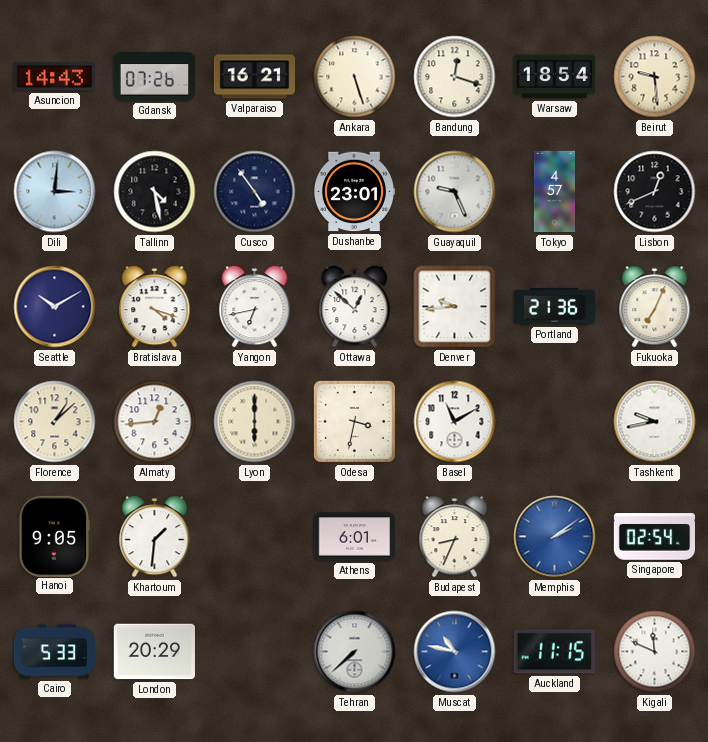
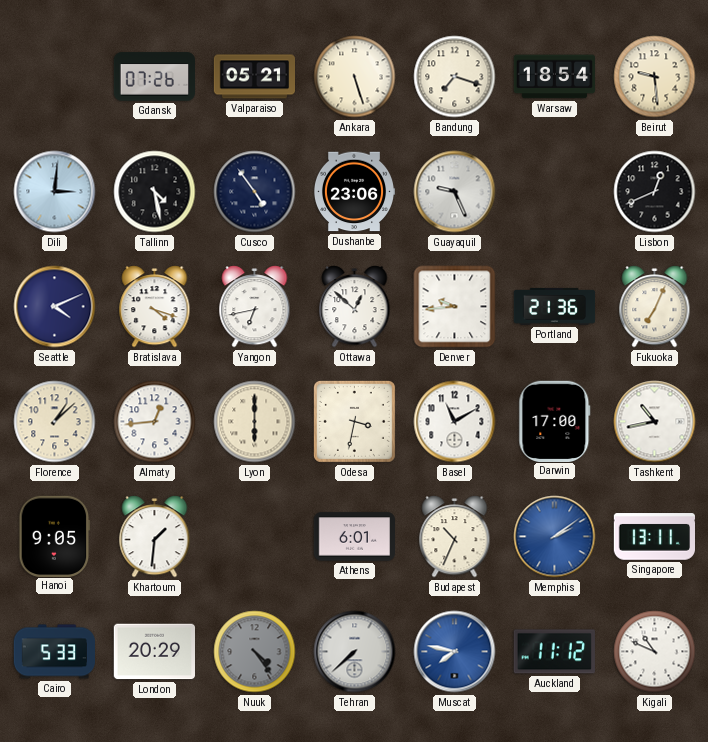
Asuncion: 14:43 -> none (54, 77)
Valparaiso: 16:21 -> 05:21 (255, 77)
Bandung: 12:18 -> 7:18 (455, 77)
Dushanbe: 23:01 -> 23:06 (354, 192)
Tokyo: 4:57 -> none (555, 192)
Seattle: 10:10 -> 4:11 (55, 307)
Darwin: none -> 17:00 (555, 421)
Tashkent: 9:43 -> 10:43 (655, 422)
Budapest: 8:34 -> 10:34 (455, 537)
Singapore: 02:54 -> 13:11 (654, 537)
Nuuk: none -> 4:24 (255, 652)
Muscat: 10:47 -> 7:47 (455, 652)
Auckland: 11:15 -> 11:12 (554, 652)
Kigali: 11:49 -> 10:49 (655, 652)
